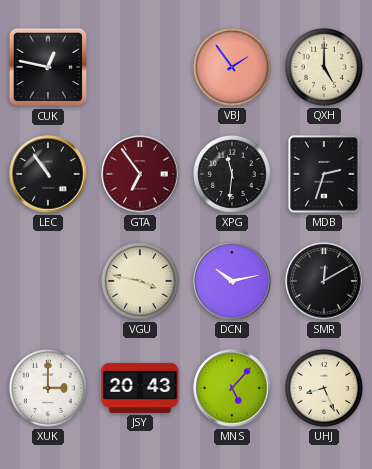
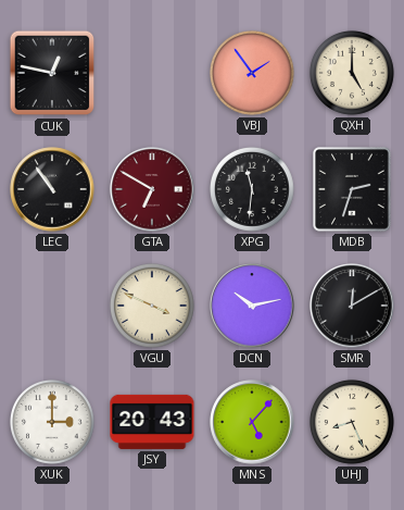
GTA: 6:54 -> 6:50 (152, 189)
VGU: 3:47 -> 3:49 (152, 306)
